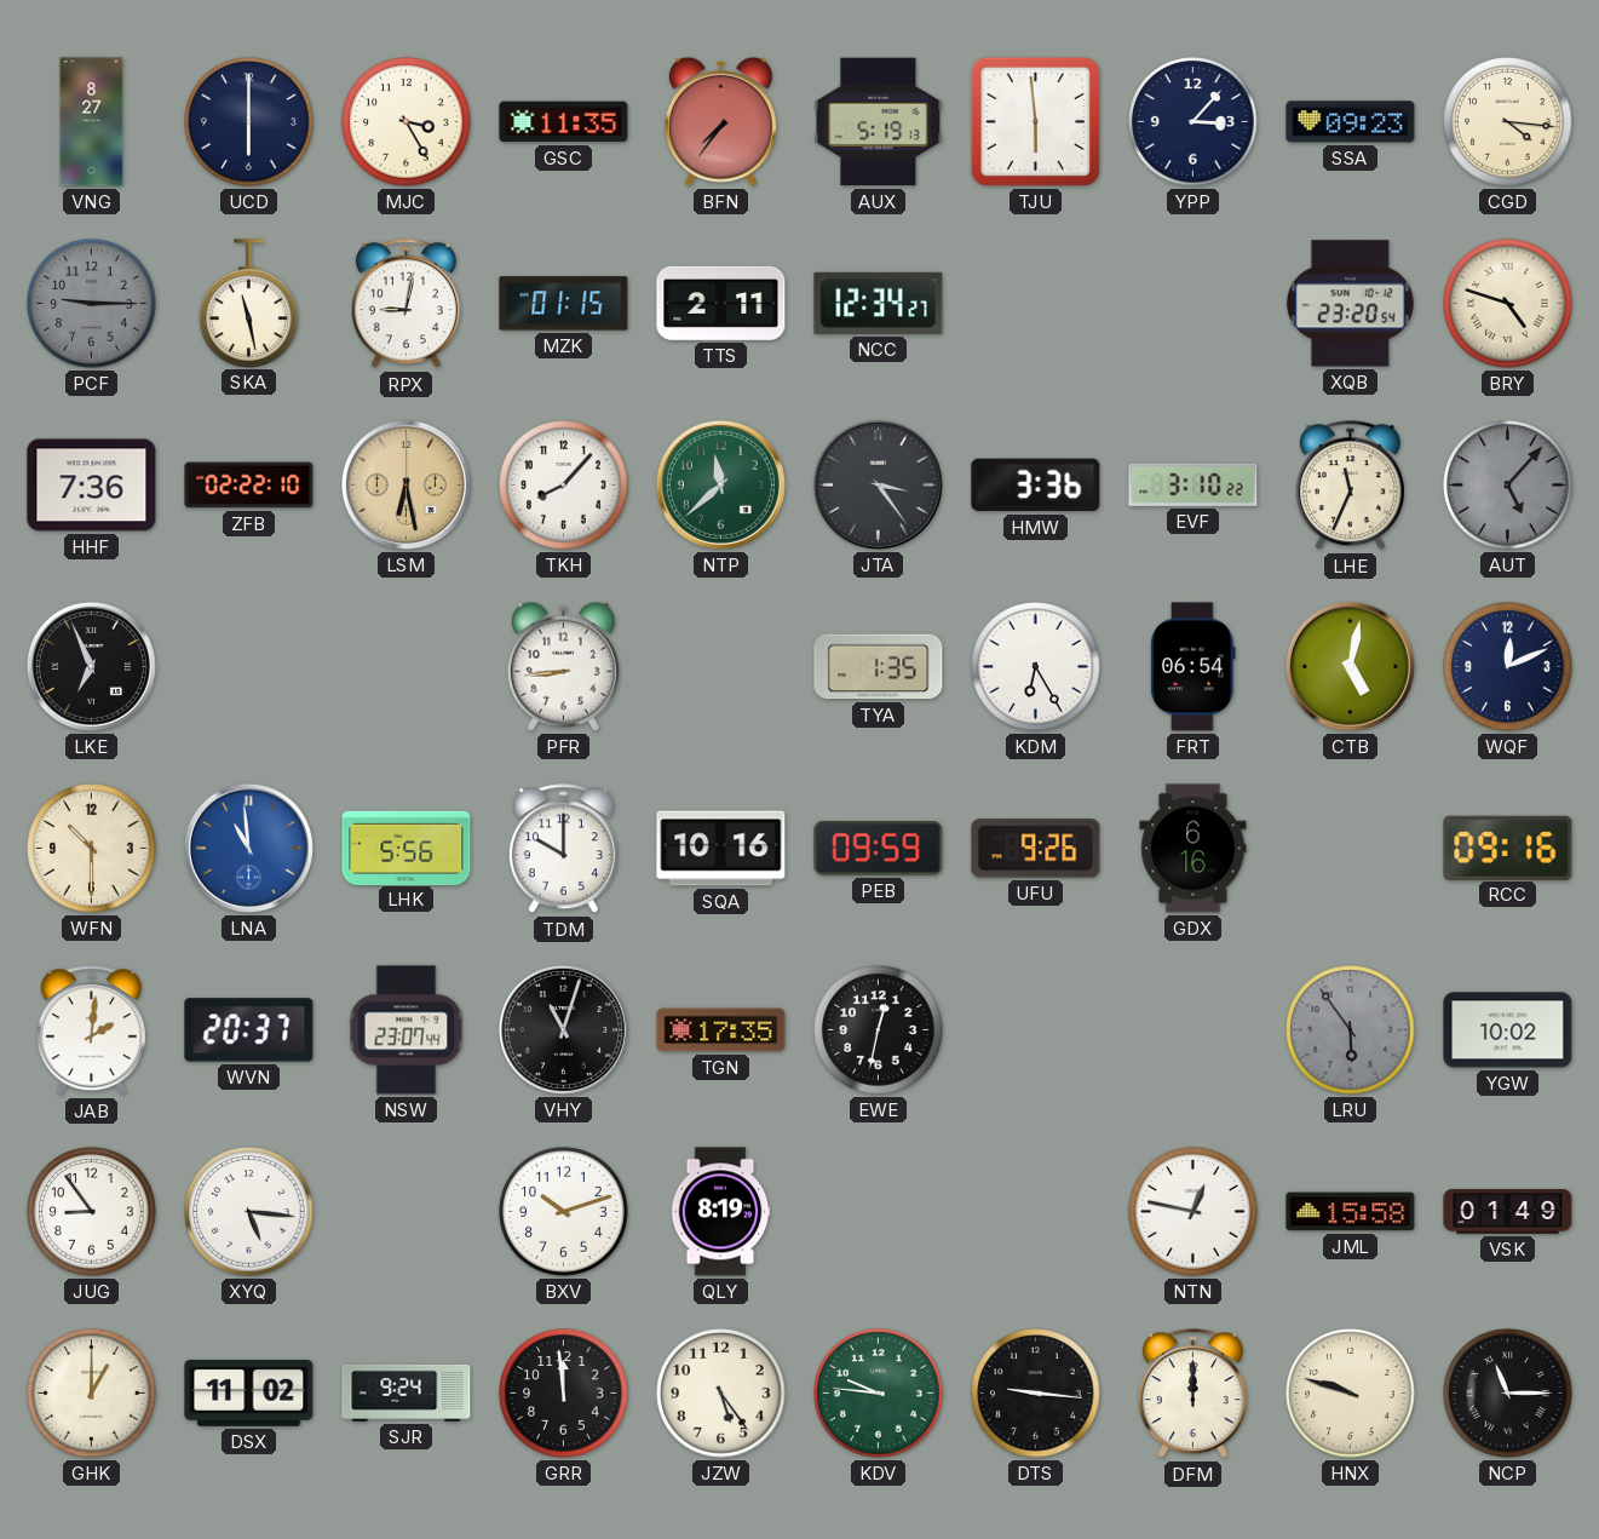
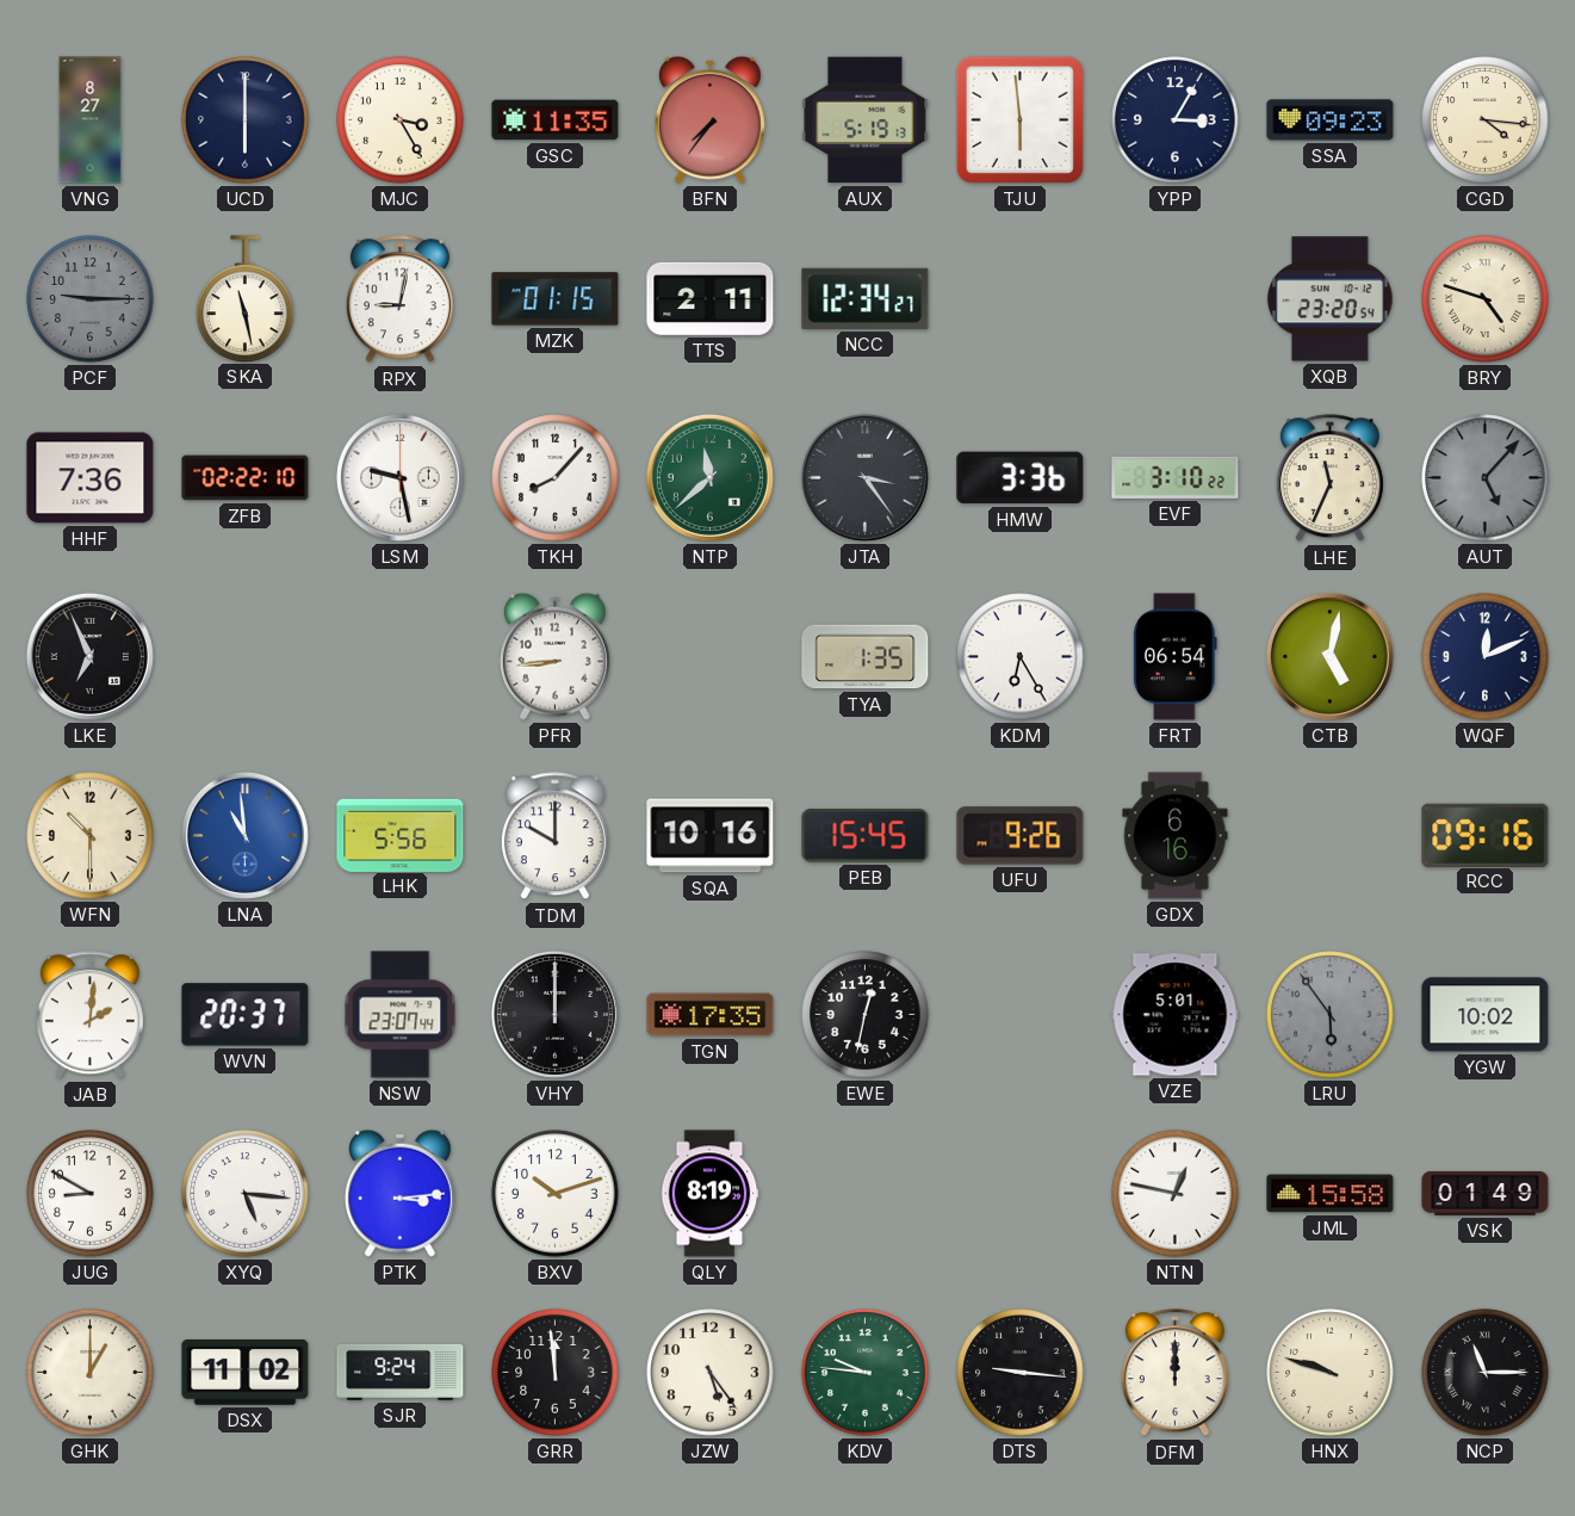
YPP: 3:07 -> 3:05 (1176, 120)
LSM: 6:28 -> 9:28 (399, 477)
LSM dial: champagne -> white (399, 477)
PEB: 09:59 -> 15:45 (866, 836)
VHY: 11:03 -> 12:00 (554, 1014)
VZE: none -> 5:01 (1176, 1015)
JUG: 8:54 -> 8:50 (91, 1194)
PTK: none -> 3:14 (399, 1193)
